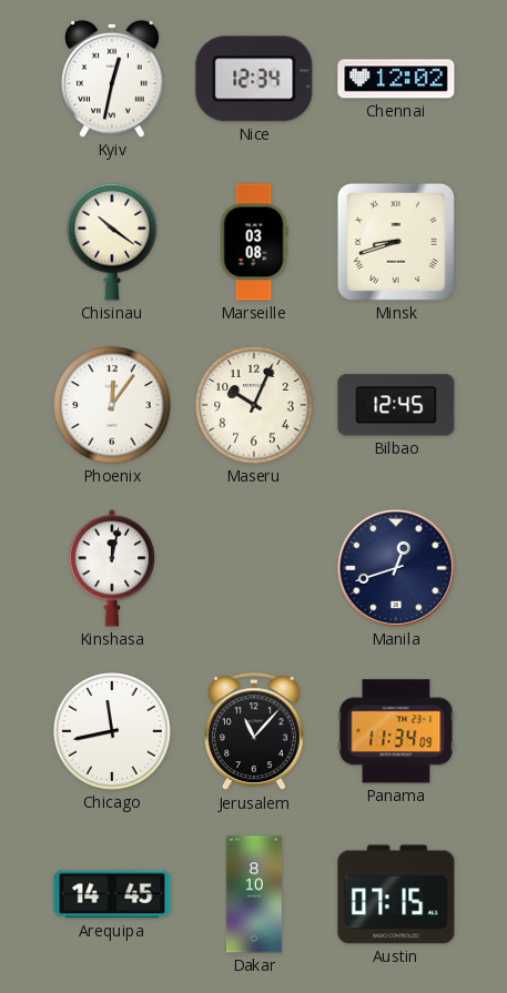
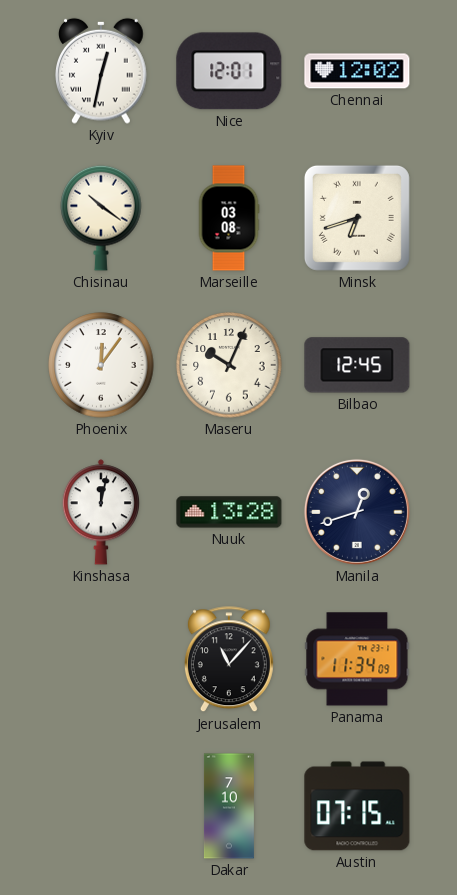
Nice: 12:34 -> 12:01 (229, 71)
Minsk: 8:42 -> 6:42 (357, 218)
Nuuk: none -> 13:28 (229, 512)
Chicago: 11:43 -> none (112, 731)
Arequipa: 14:45 -> none (112, 894)
Dakar: 8:10 -> 7:10 (229, 806)
